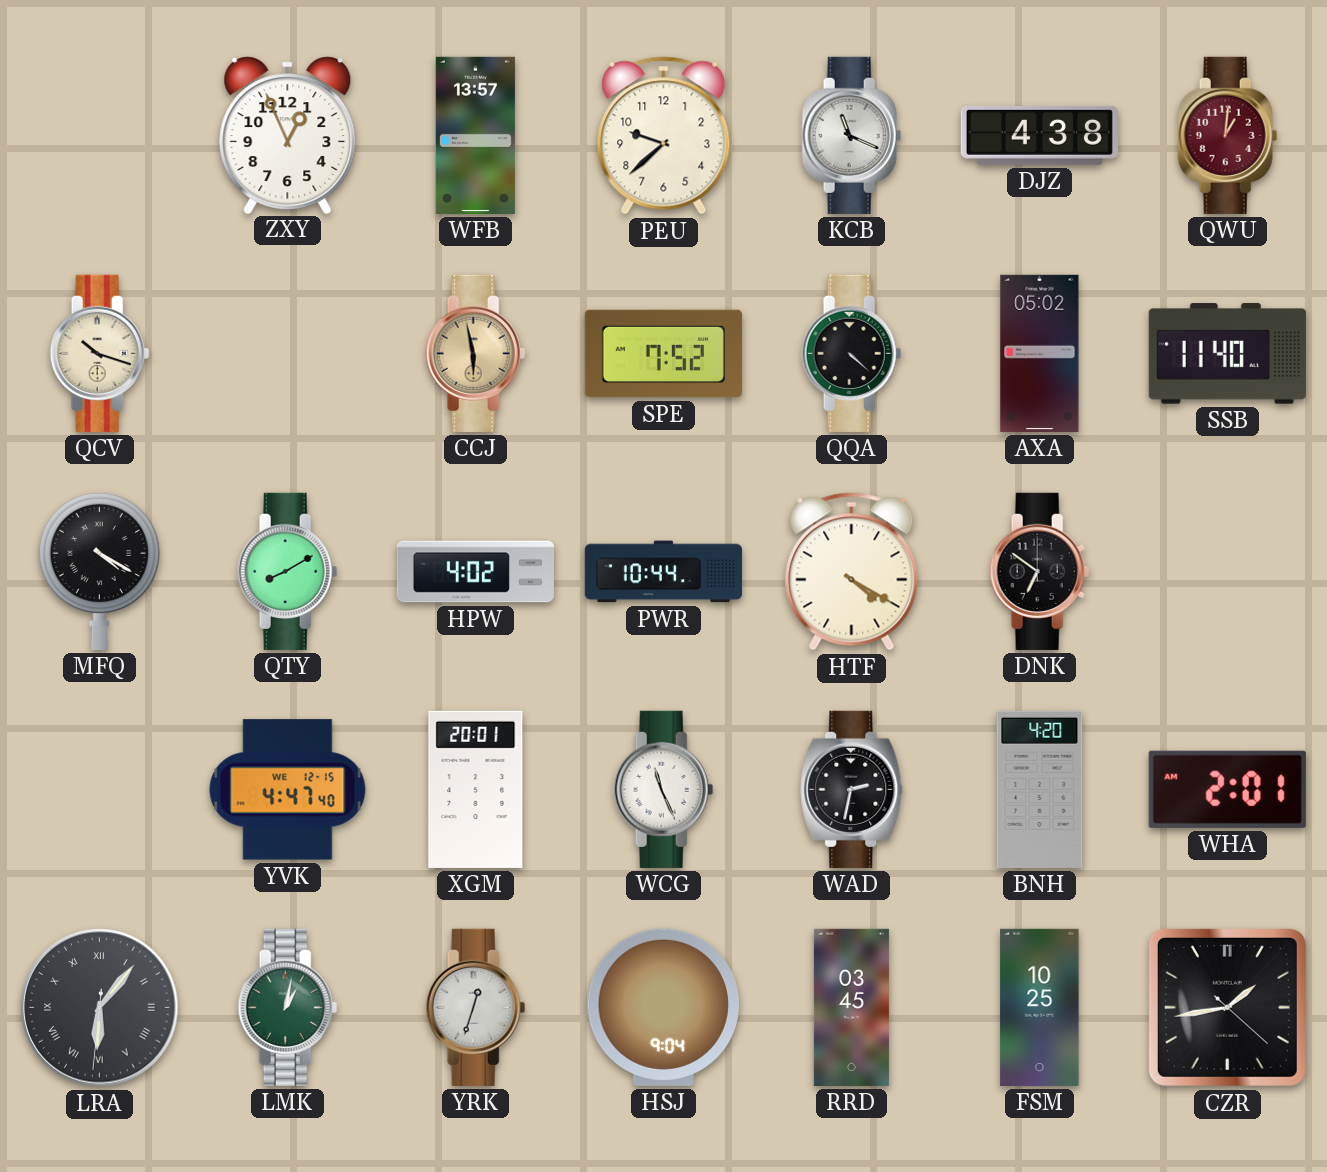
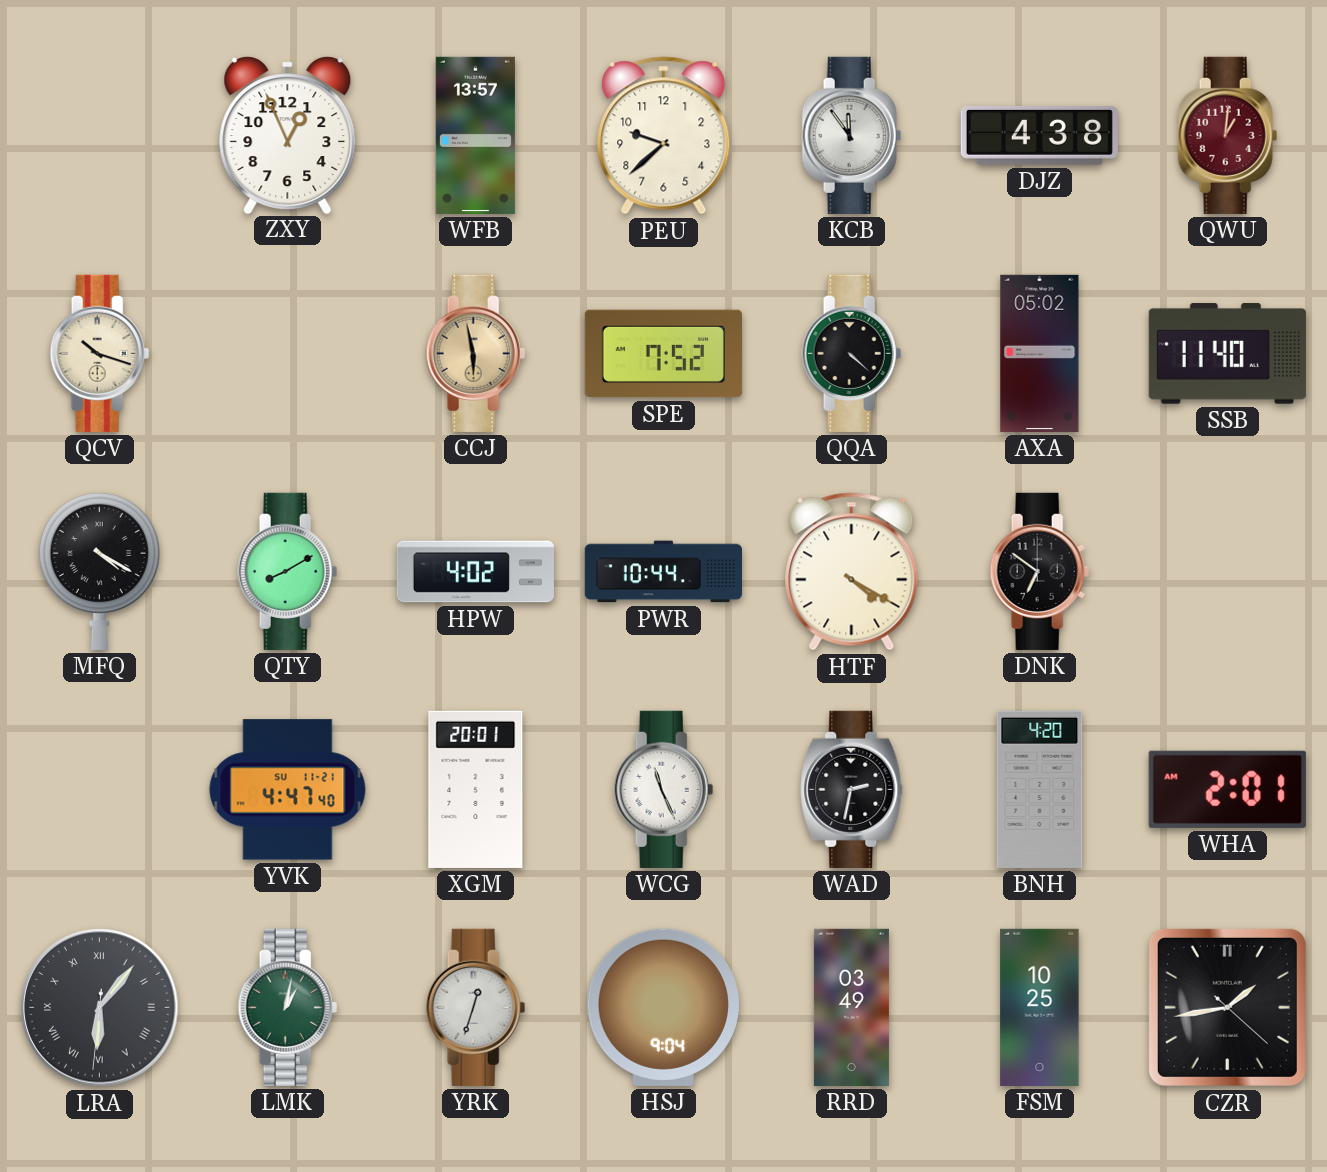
KCB: 11:19 -> 11:54 (852, 135)
YVK date: WE 12-15 -> SU 11-21 (288, 790)
RRD: 03:45 -> 03:49 (851, 1007)
